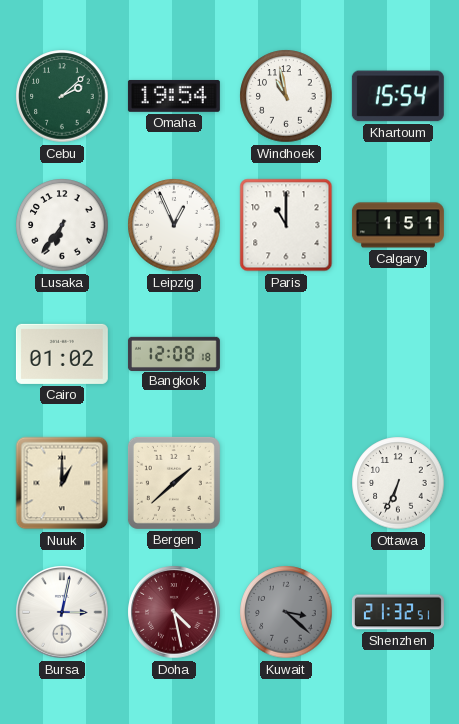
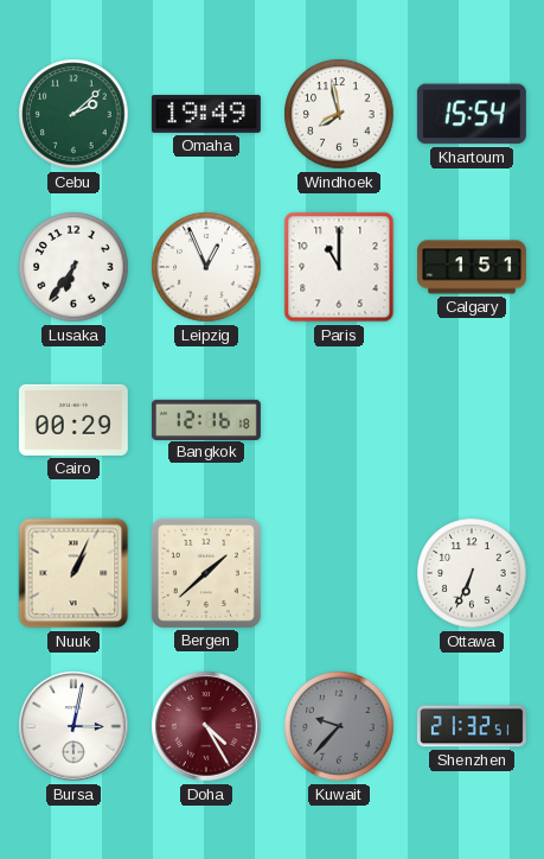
Omaha: 19:54 -> 19:49 (206, 114)
Windhoek: 10:58 -> 7:58 (339, 114)
Cairo: 01:02 -> 00:29 (73, 420)
Bangkok: 12:08 -> 12:16 (206, 419)
Nuuk: 1:00 -> 1:04 (73, 573)
Doha: 4:28 -> 4:25 (206, 726)
Kuwait: 3:22 -> 9:37 (339, 726)
